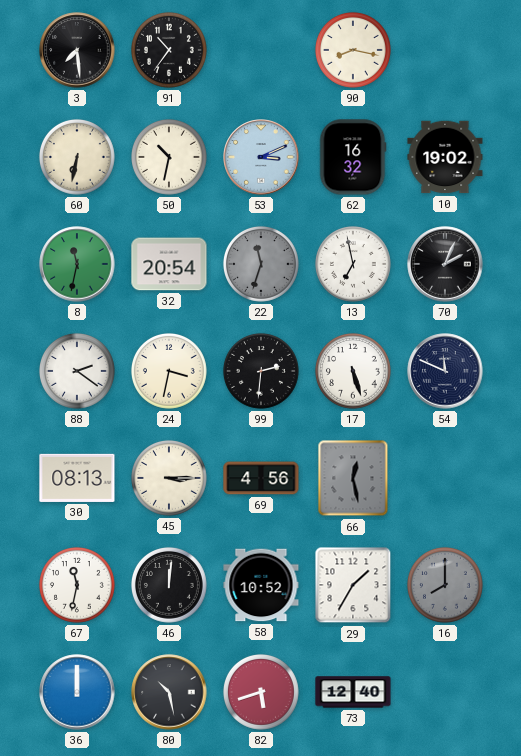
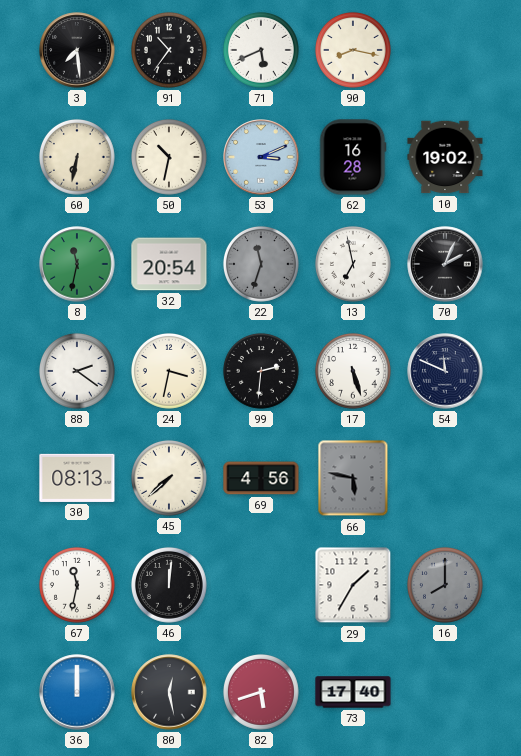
71: none -> 5:41 (261, 50)
62: 16:32 -> 16:28 (353, 157)
45: 3:15 -> 7:38 (169, 478)
66: 12:28 -> 5:47 (353, 478)
58: 10:52 -> none (261, 585)
80: 10:28 -> 12:28 (169, 692)
73: 12:40 -> 17:40 (353, 692)
